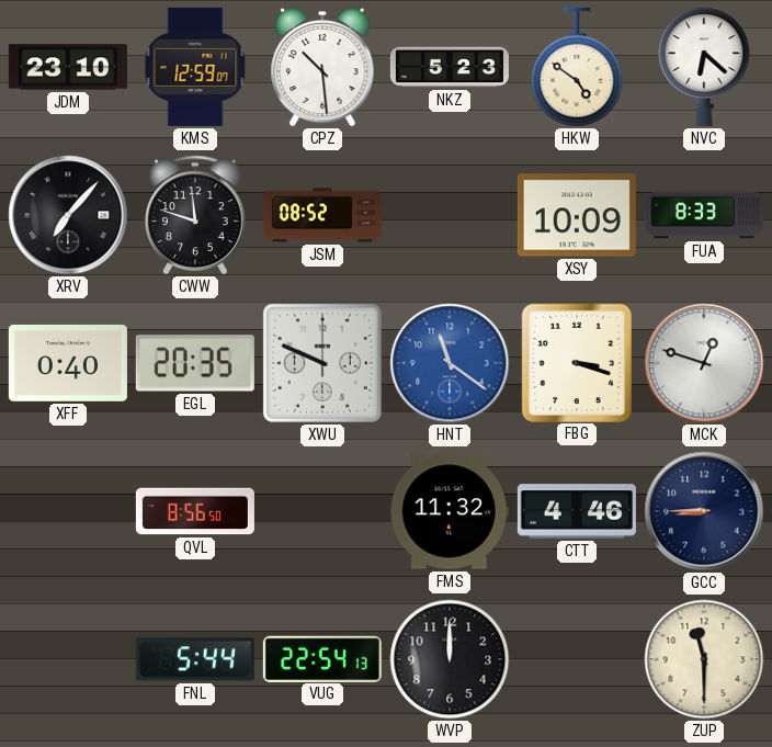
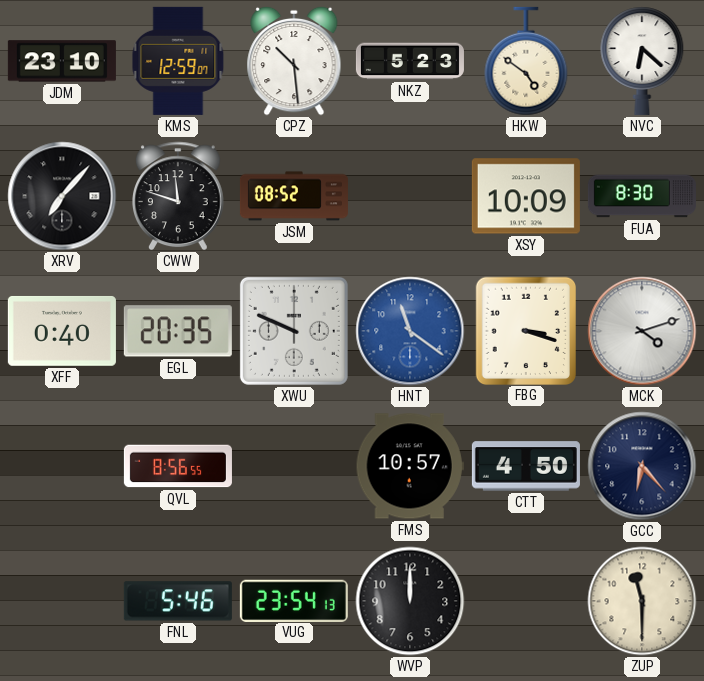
FUA: 8:33 -> 8:30 (642, 196)
MCK: 12:48 -> 4:12 (642, 331)
QVL: 8:56:50 -> 8:56:55 (178, 466)
FMS: 11:32 -> 10:57 (410, 466)
CTT: 4:46 -> 4:50 (526, 466)
GCC: 8:45 -> 6:23 (642, 466)
FNL: 5:44 -> 5:46 (178, 601)
VUG: 22:54 -> 23:54 (294, 600)
